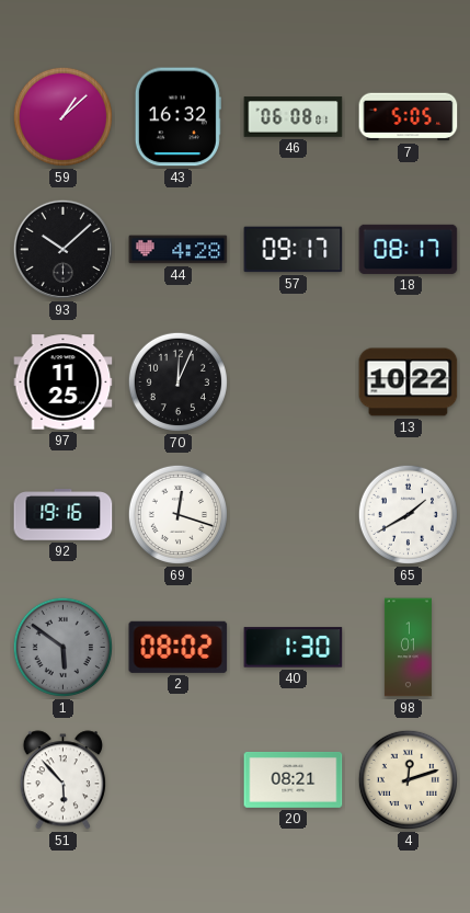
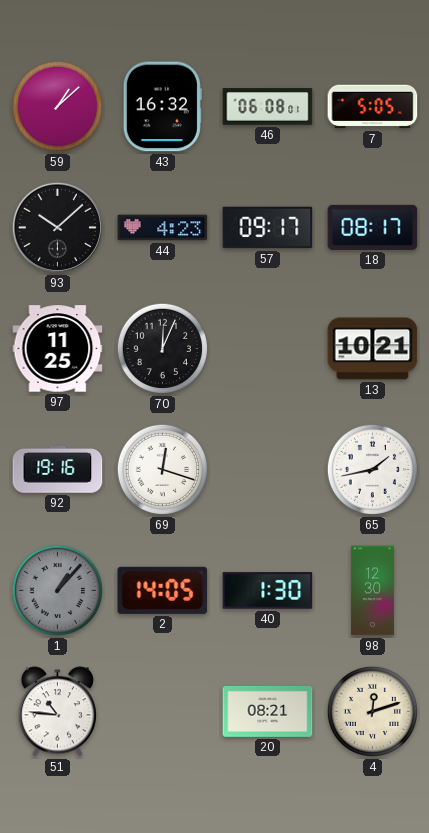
44: 4:28 -> 4:23 (163, 228)
13: 10:22 -> 10:21 (373, 349)
65: 1:40 -> 1:43 (372, 469)
1: 5:51 -> 1:07 (57, 590)
2: 08:02 -> 14:05 (163, 590)
98: 1:01 -> 12:30 (372, 591)
51: 5:53 -> 10:46 (57, 712)
